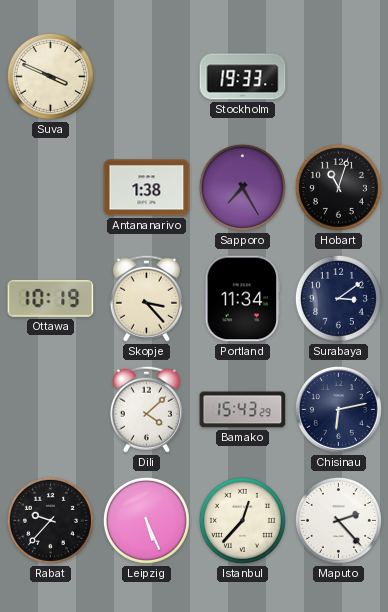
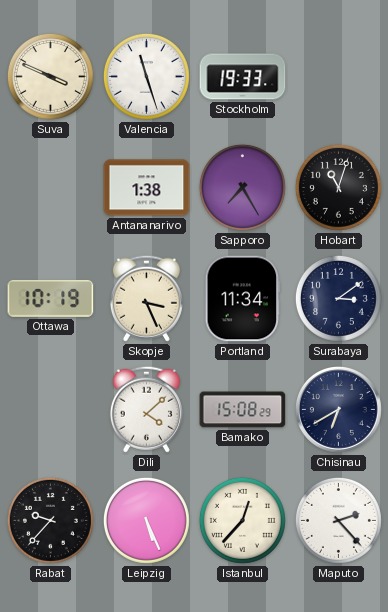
Valencia: none -> 11:27 (146, 76)
Skopje: 3:23 -> 3:26 (146, 298)
Bamako: 15:43 -> 15:08 (243, 410)
Chisinau: 6:13 -> 6:40 (338, 409)
